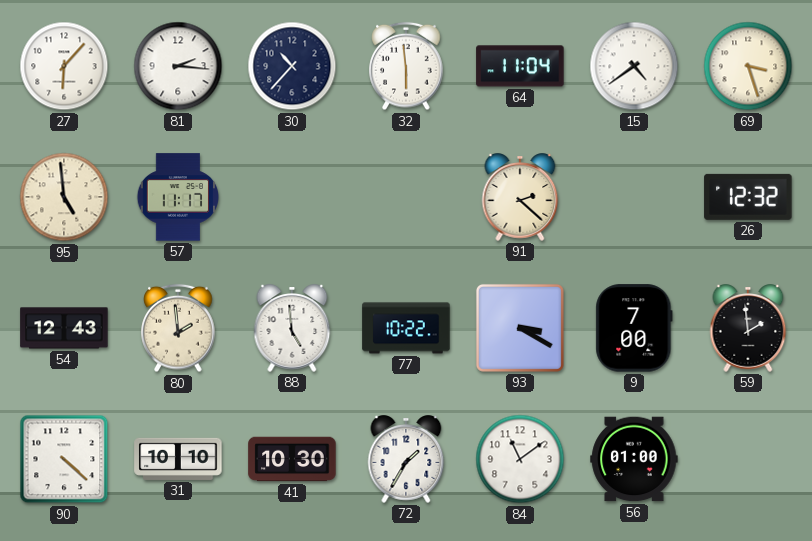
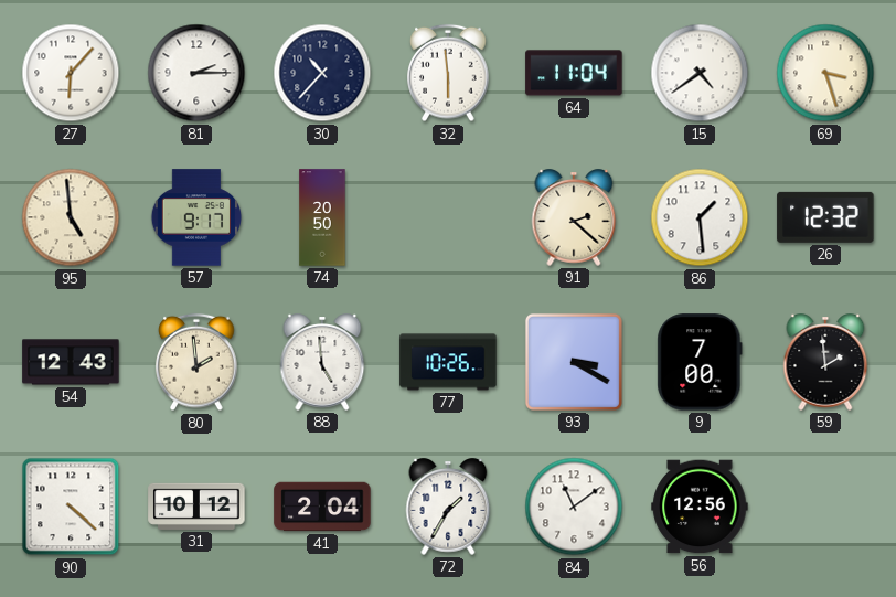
81: 2:16 -> 2:15 (196, 73)
57: 11:17 -> 9:17 (196, 217)
74: none -> 20:50 (322, 217)
86: none -> 1:29 (700, 217)
77: 10:22 -> 10:26 (448, 362)
31: 10:10 -> 10:12 (196, 507)
41: 10:30 -> 2:04 (322, 507)
56: 01:00 -> 12:56 (700, 507)
